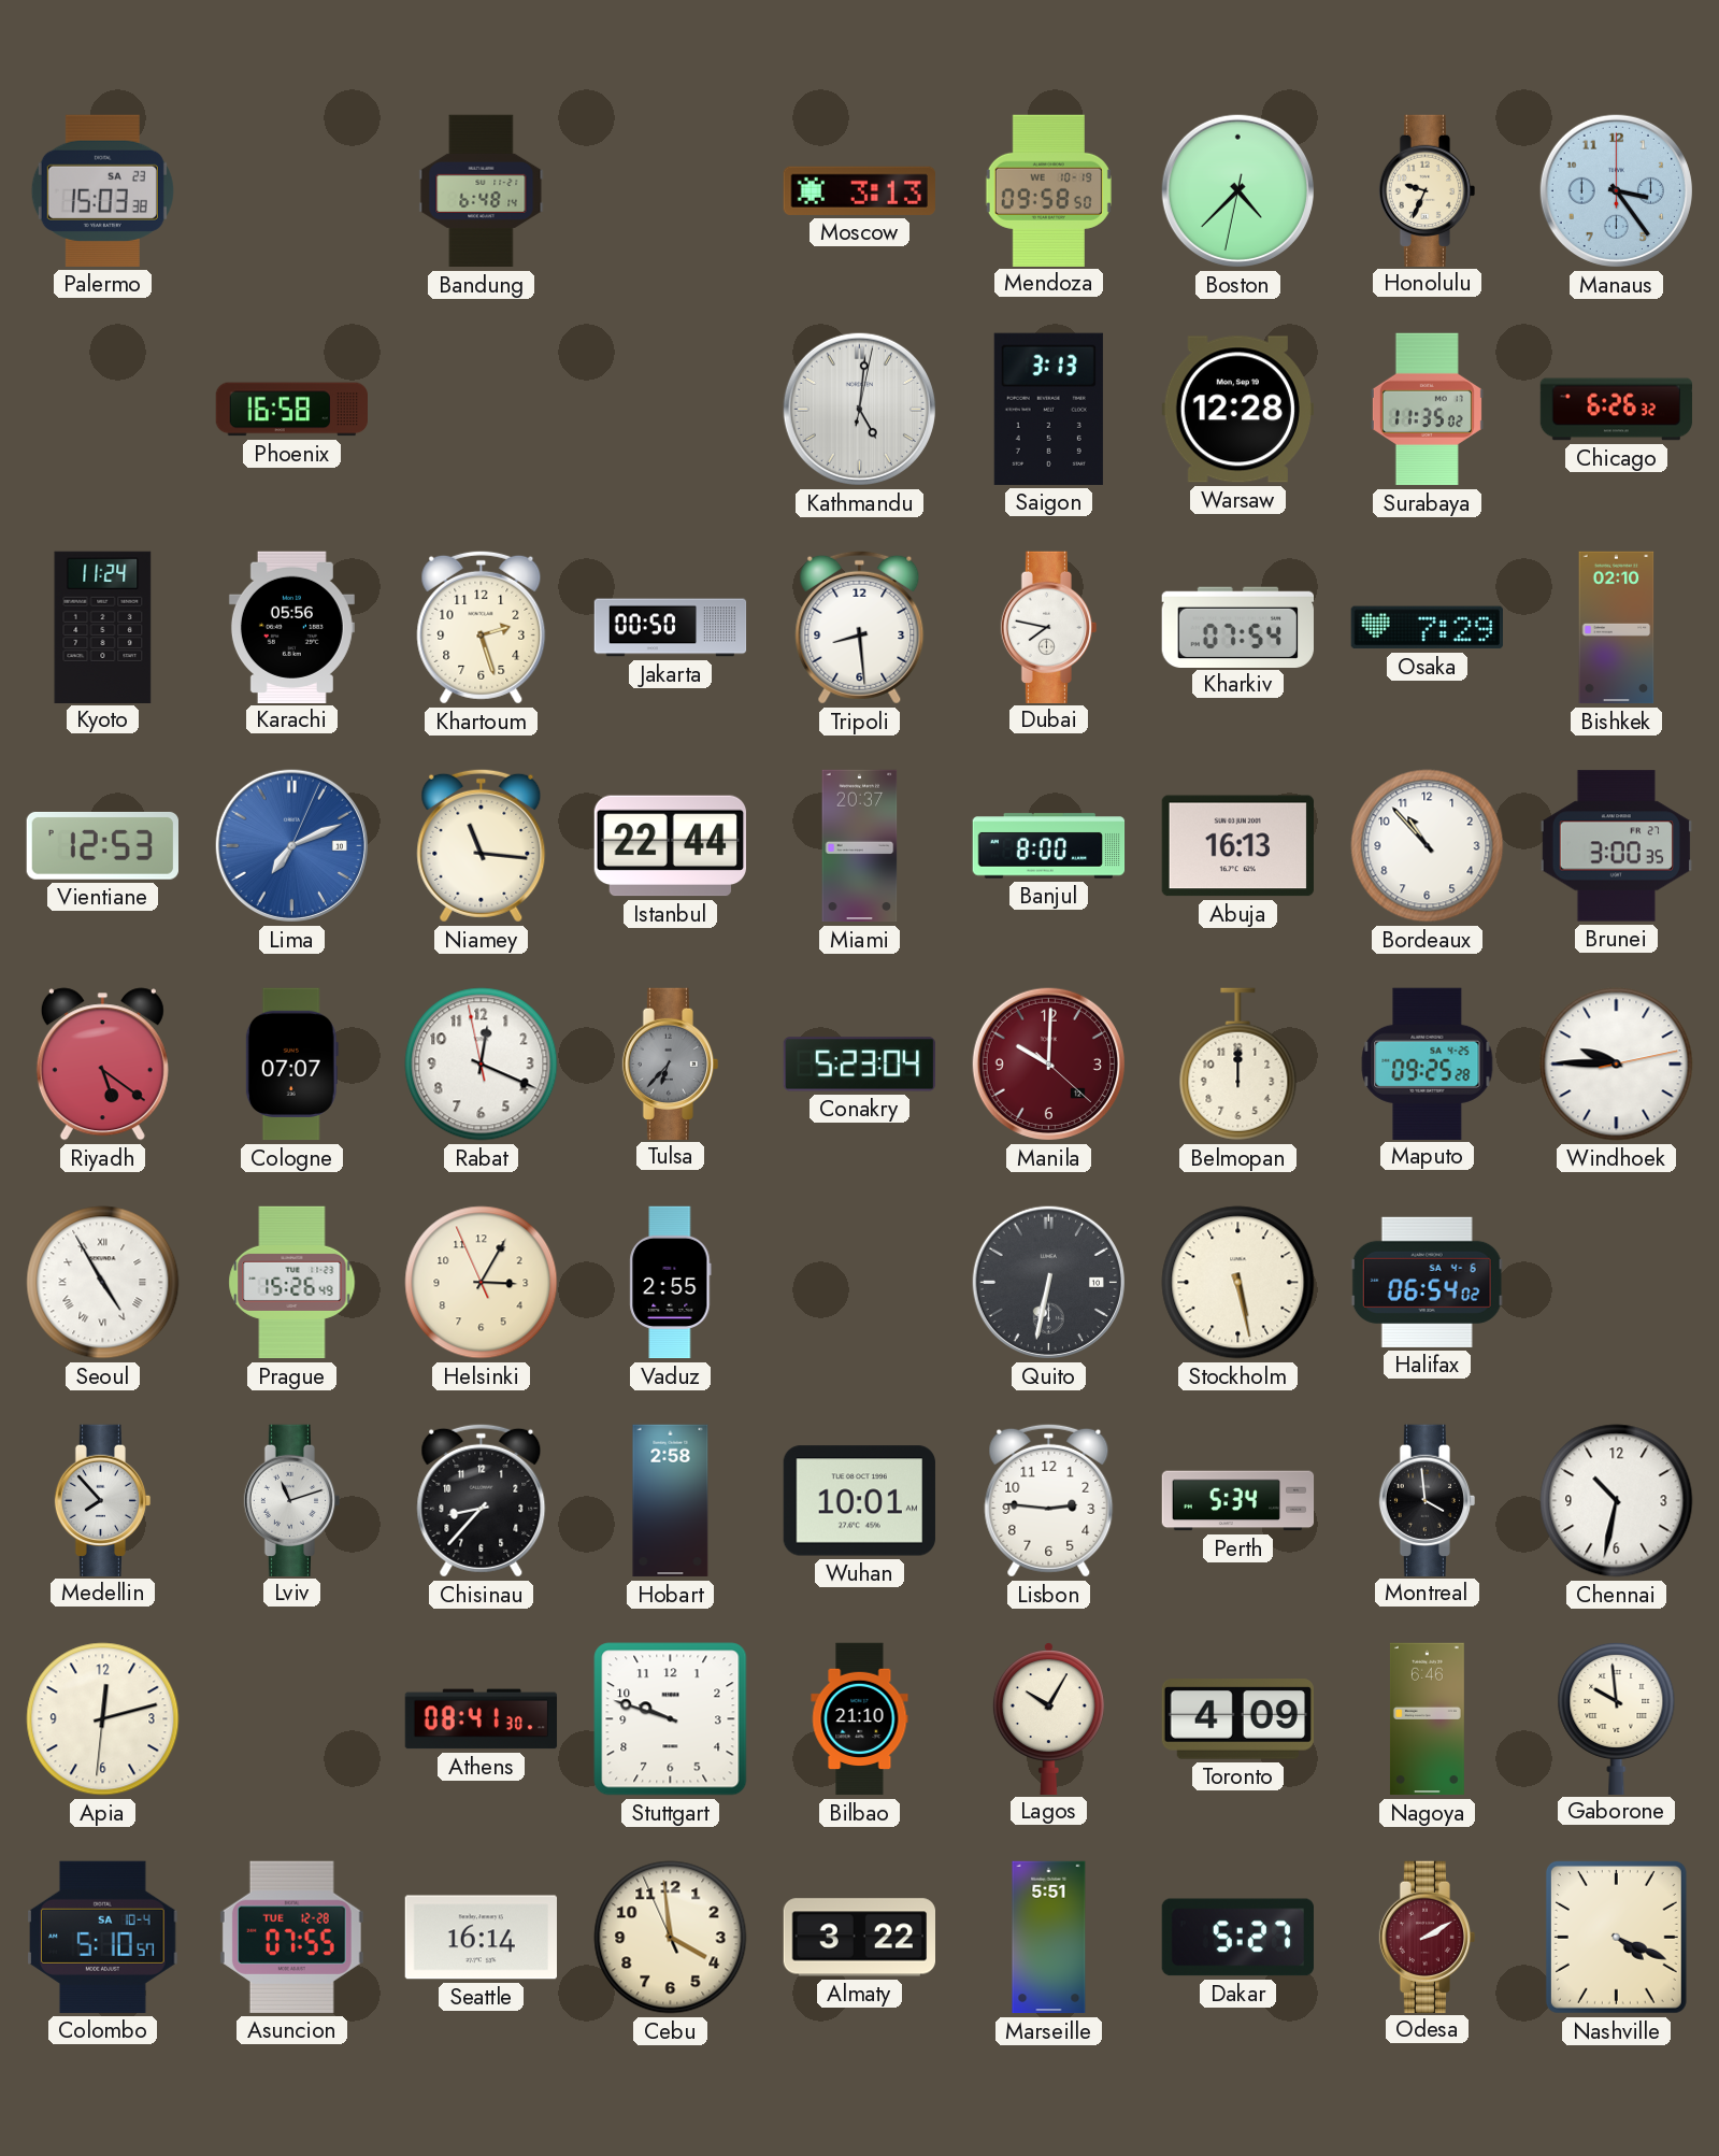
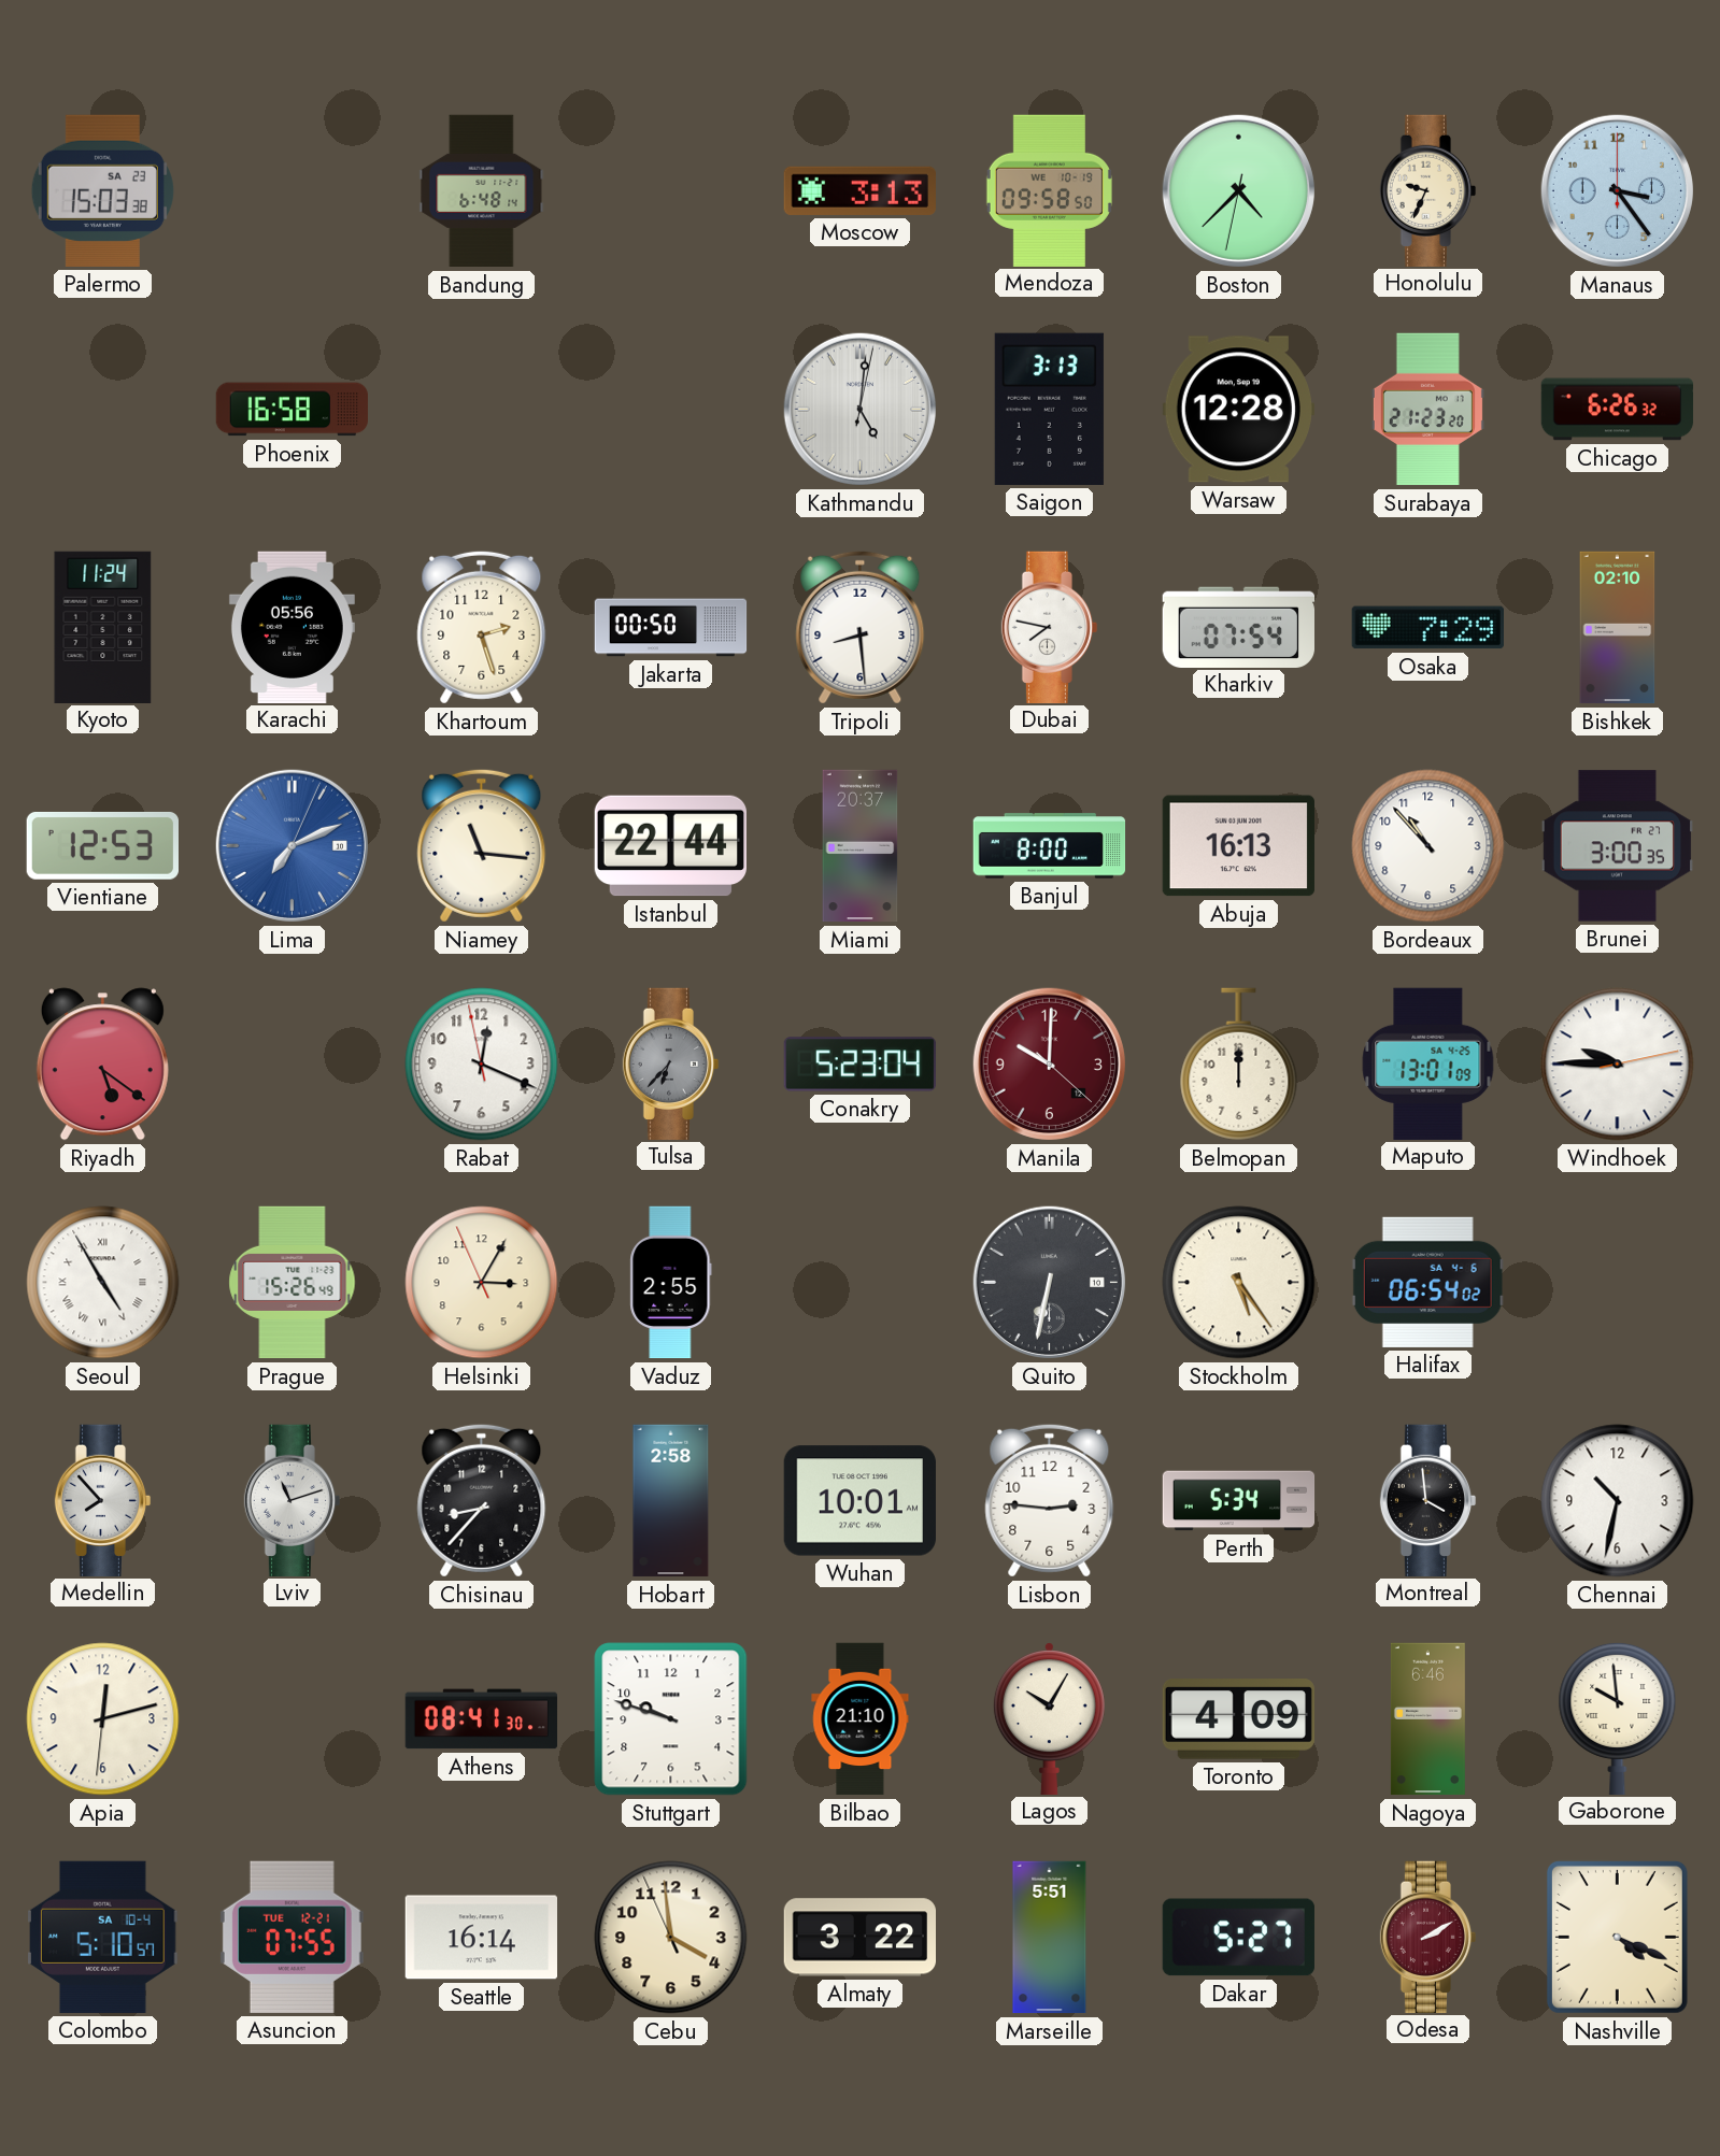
Surabaya: 11:35 -> 21:23 (1427, 410)
Cologne: 07:07 -> none (291, 1065)
Maputo: 09:25 -> 13:01 (1428, 1063)
Stockholm: 5:28 -> 5:24 (1239, 1283)
Asuncion date: TUE 12-28 -> TUE 12-21 (292, 1937)
